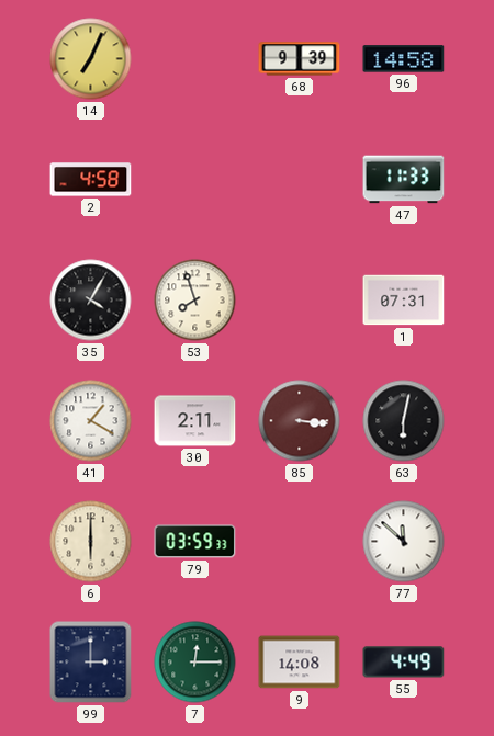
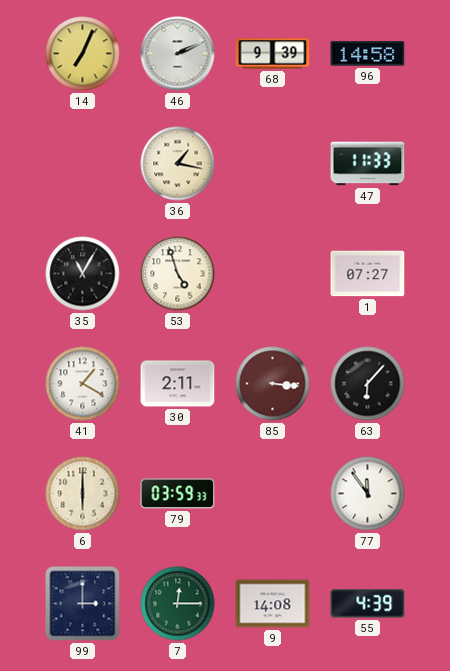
46: none -> 2:11 (178, 54)
2: 4:58 -> none (91, 180)
36: none -> 1:17 (178, 164)
35: 4:05 -> 11:05 (83, 274)
53: 7:57 -> 4:57 (178, 274)
1: 07:31 -> 07:27 (368, 274)
63: 6:02 -> 6:07 (368, 384)
77: 11:52 -> 11:54 (368, 494)
55: 4:49 -> 4:39 (368, 604)
